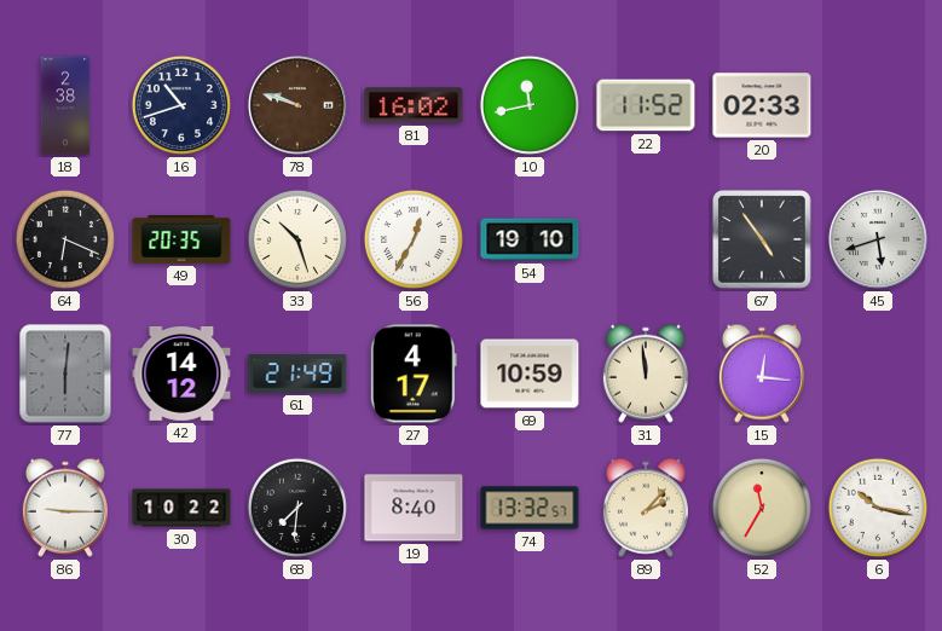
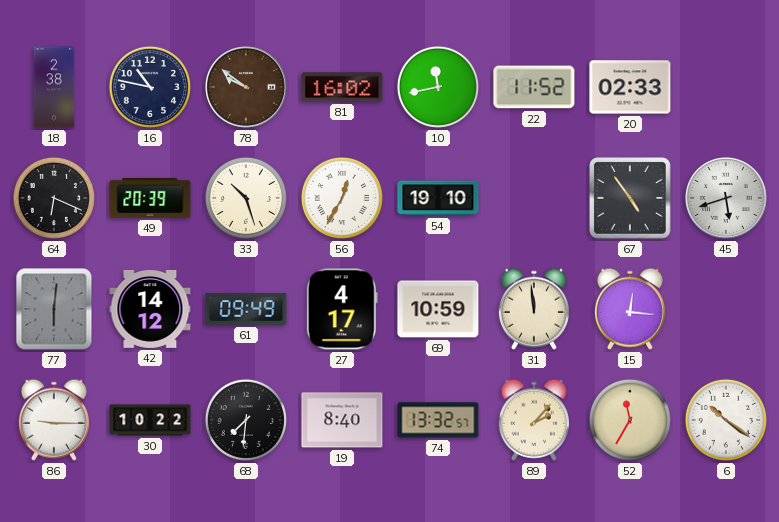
16: 10:42 -> 10:47 (150, 87)
78: 9:48 -> 9:51 (246, 87)
49: 20:35 -> 20:39 (150, 198)
61: 21:49 -> 09:49 (246, 309)
6: 10:17 -> 10:21 (726, 420)
